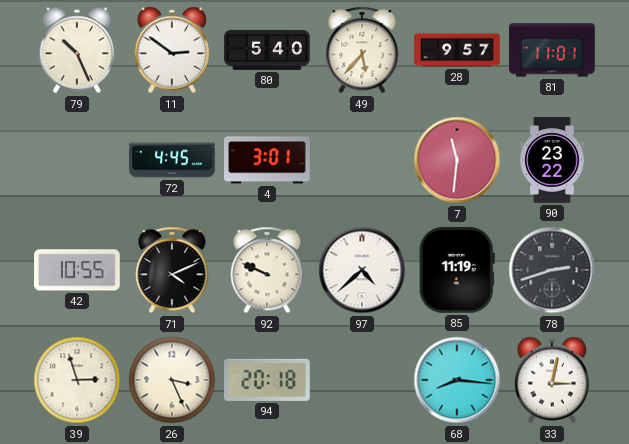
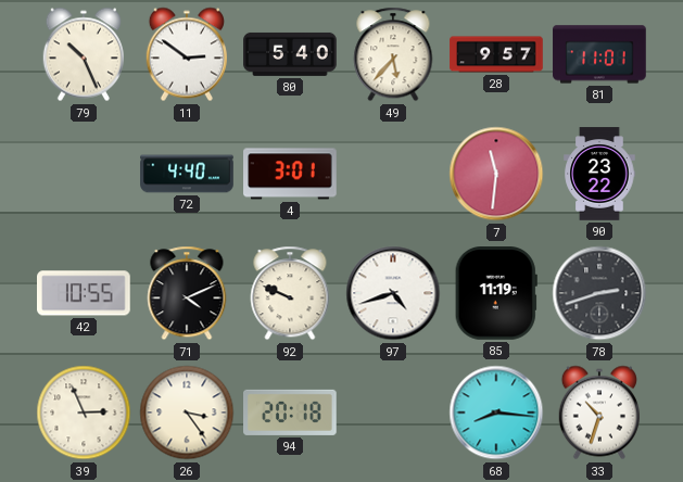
72: 4:45 -> 4:40 (187, 174)
97: 4:38 -> 4:42 (393, 293)
39: 2:57 -> 2:56 (84, 413)
26: 3:26 -> 3:24 (187, 413)
33: 3:02 -> 10:33 (599, 413)
